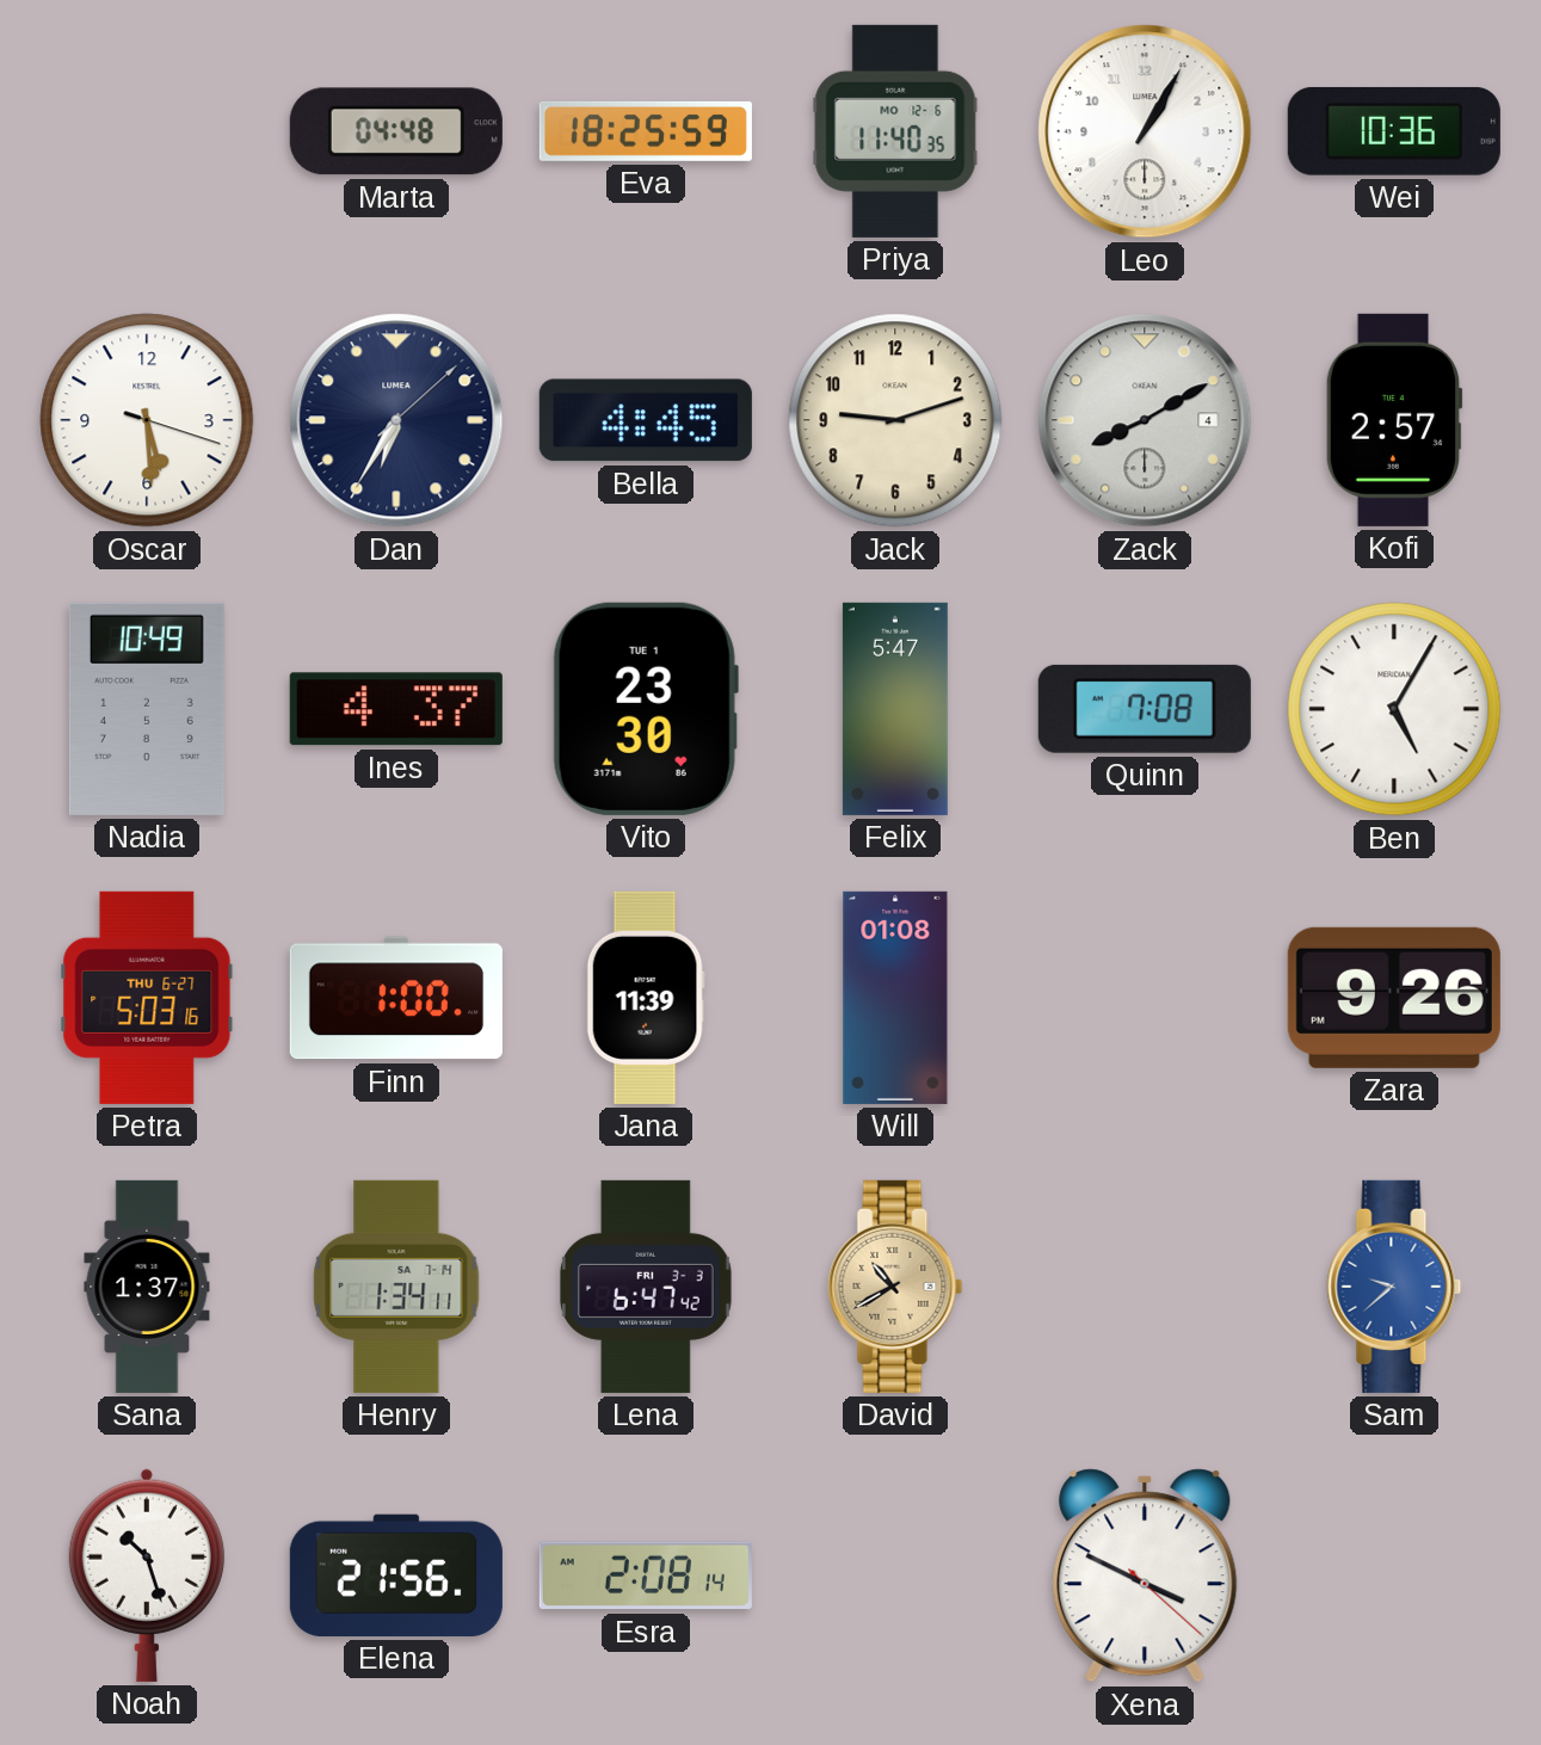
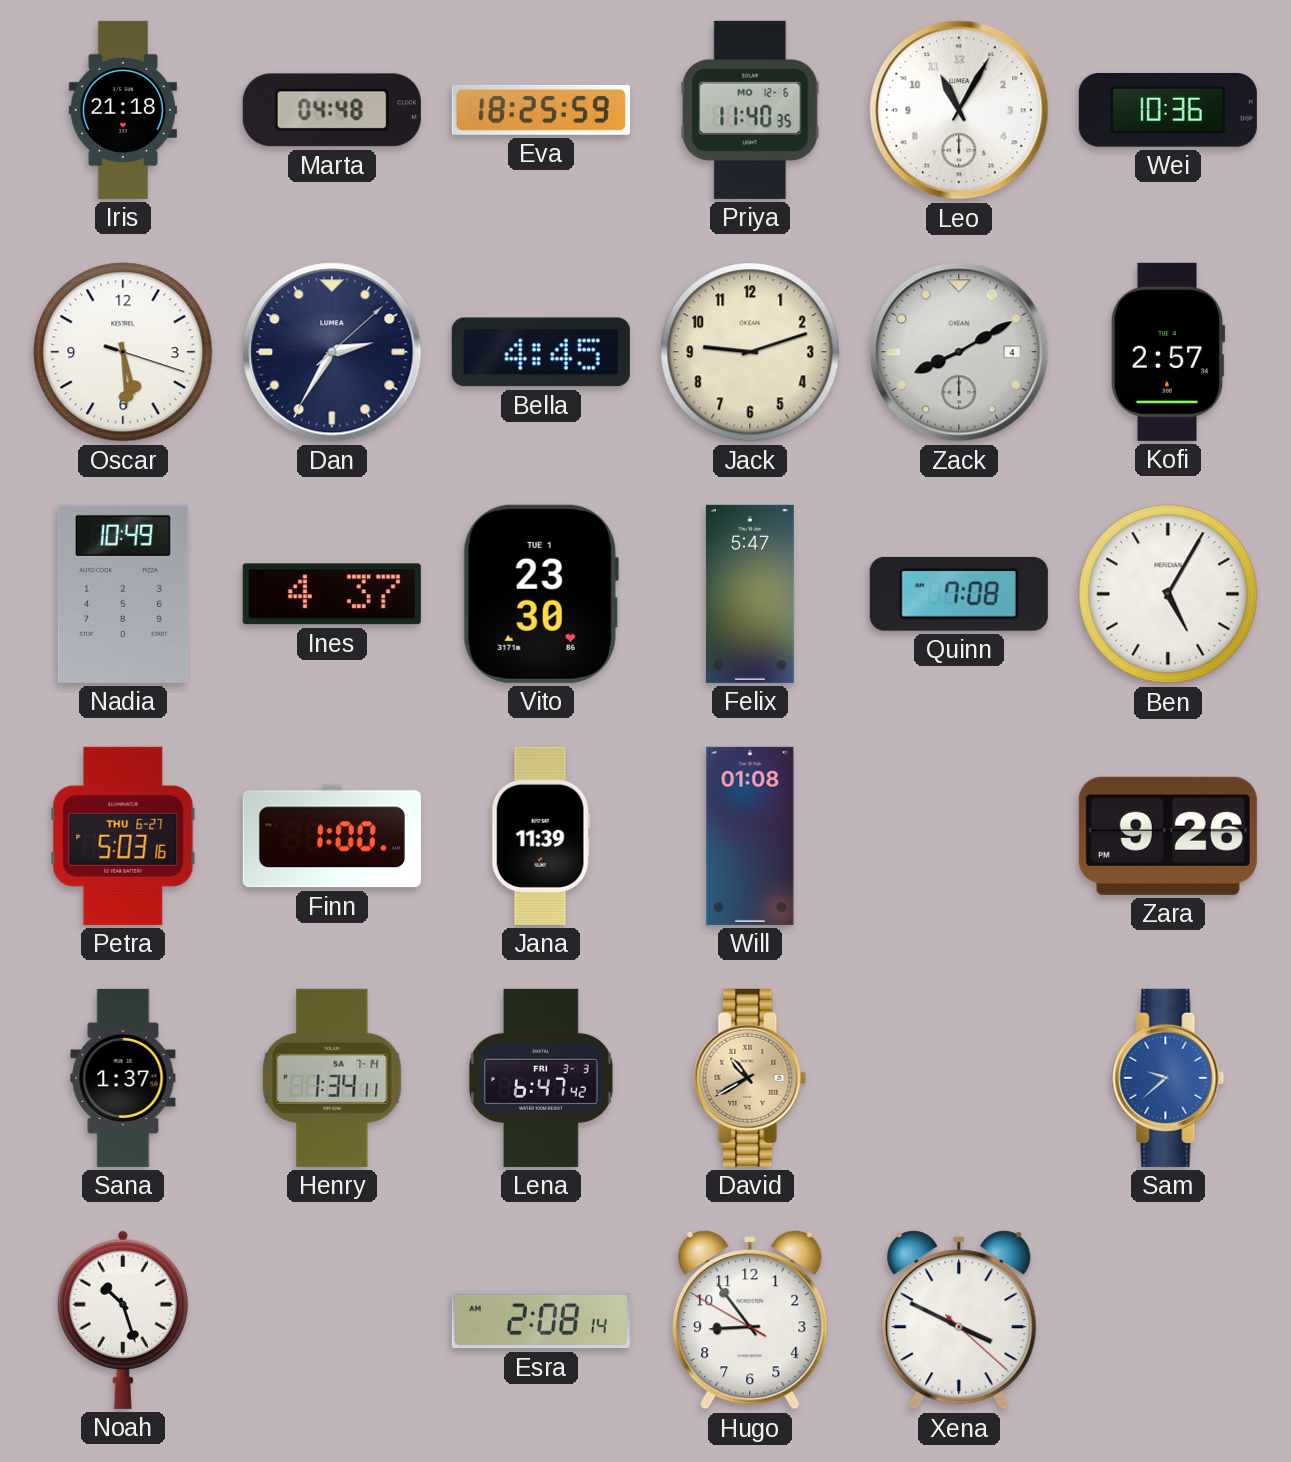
Iris: none -> 21:18 (123, 110)
Leo: 1:05 -> 11:05 (959, 110)
Dan: 6:35 -> 2:35 (332, 352)
Elena: 21:56 -> none (396, 1576)
Hugo: none -> 8:53 (750, 1320)
